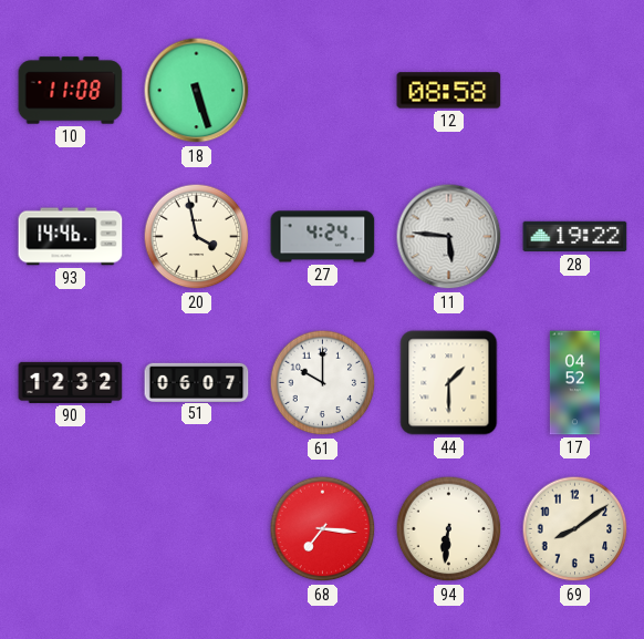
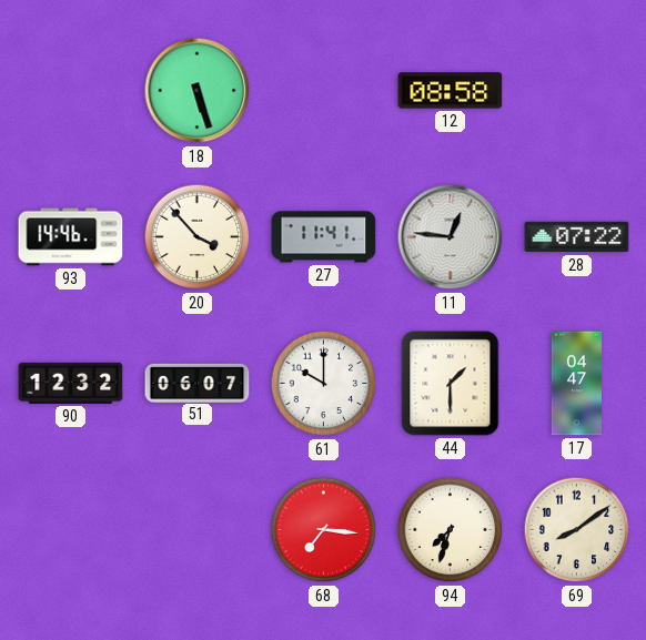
10: 11:08 -> none (71, 91)
20: 3:58 -> 3:53 (198, 237)
27: 4:24 -> 11:41 (324, 237)
11: 5:46 -> 12:46 (451, 237)
28: 19:22 -> 07:22 (577, 237)
17: 04:52 -> 04:47 (576, 384)
94: 6:31 -> 7:33 (451, 530)
